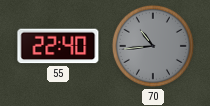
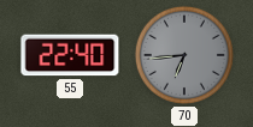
70: 10:44 -> 6:44 (184, 55)
